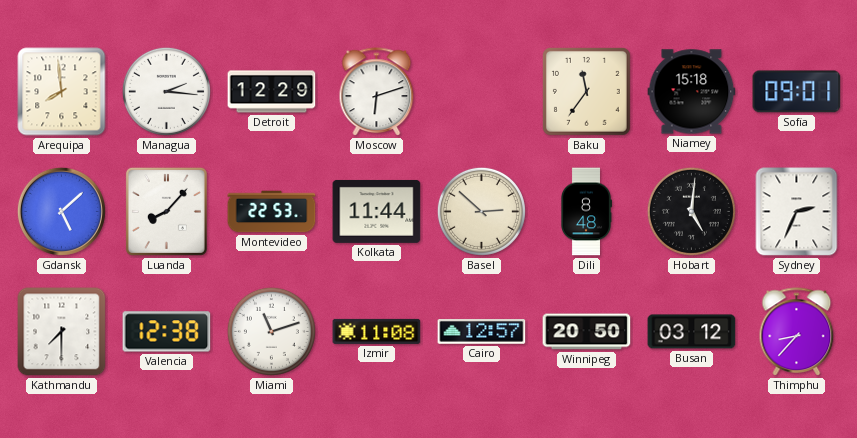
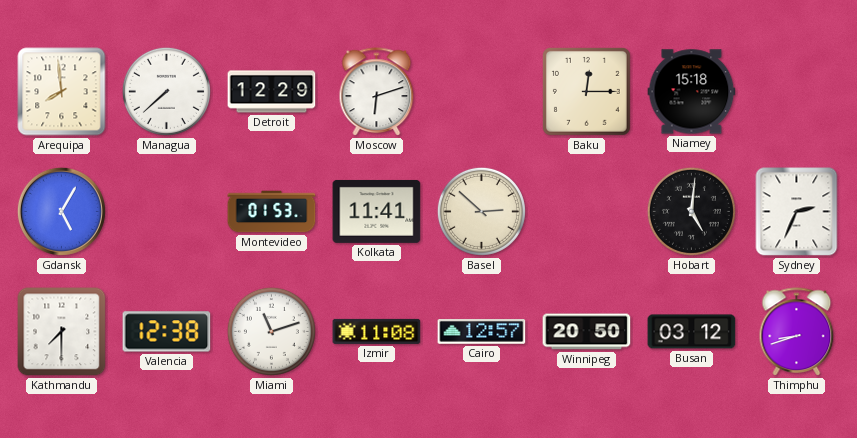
Managua: 2:16 -> 7:38 (166, 91)
Baku: 11:36 -> 12:15 (586, 91)
Sofia: 09:01 -> none (797, 92)
Gdansk: 5:08 -> 5:05 (61, 211)
Luanda: 8:07 -> none (166, 211)
Montevideo: 22:53 -> 01:53 (272, 212)
Kolkata: 11:44 -> 11:41 (377, 211)
Dili: 8:48 -> none (585, 212)
Thimphu: 8:37 -> 8:42 (797, 332)
